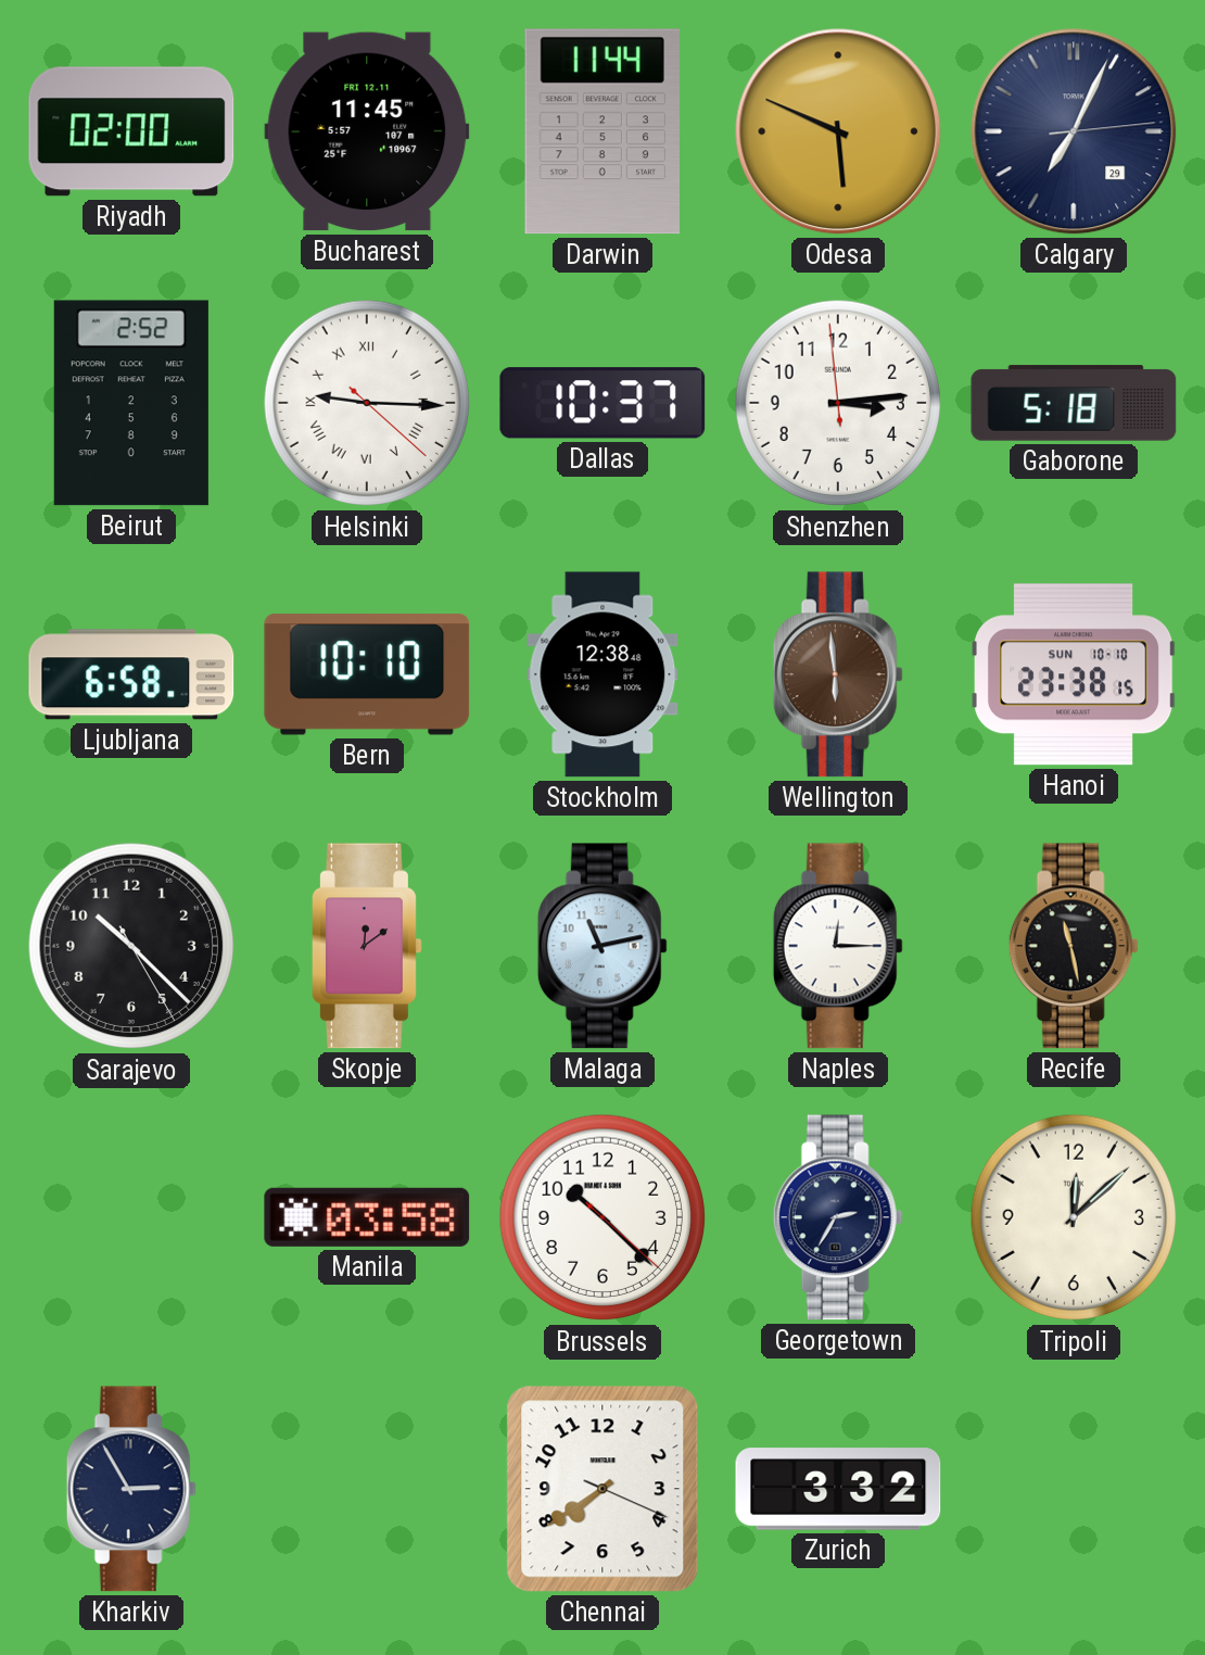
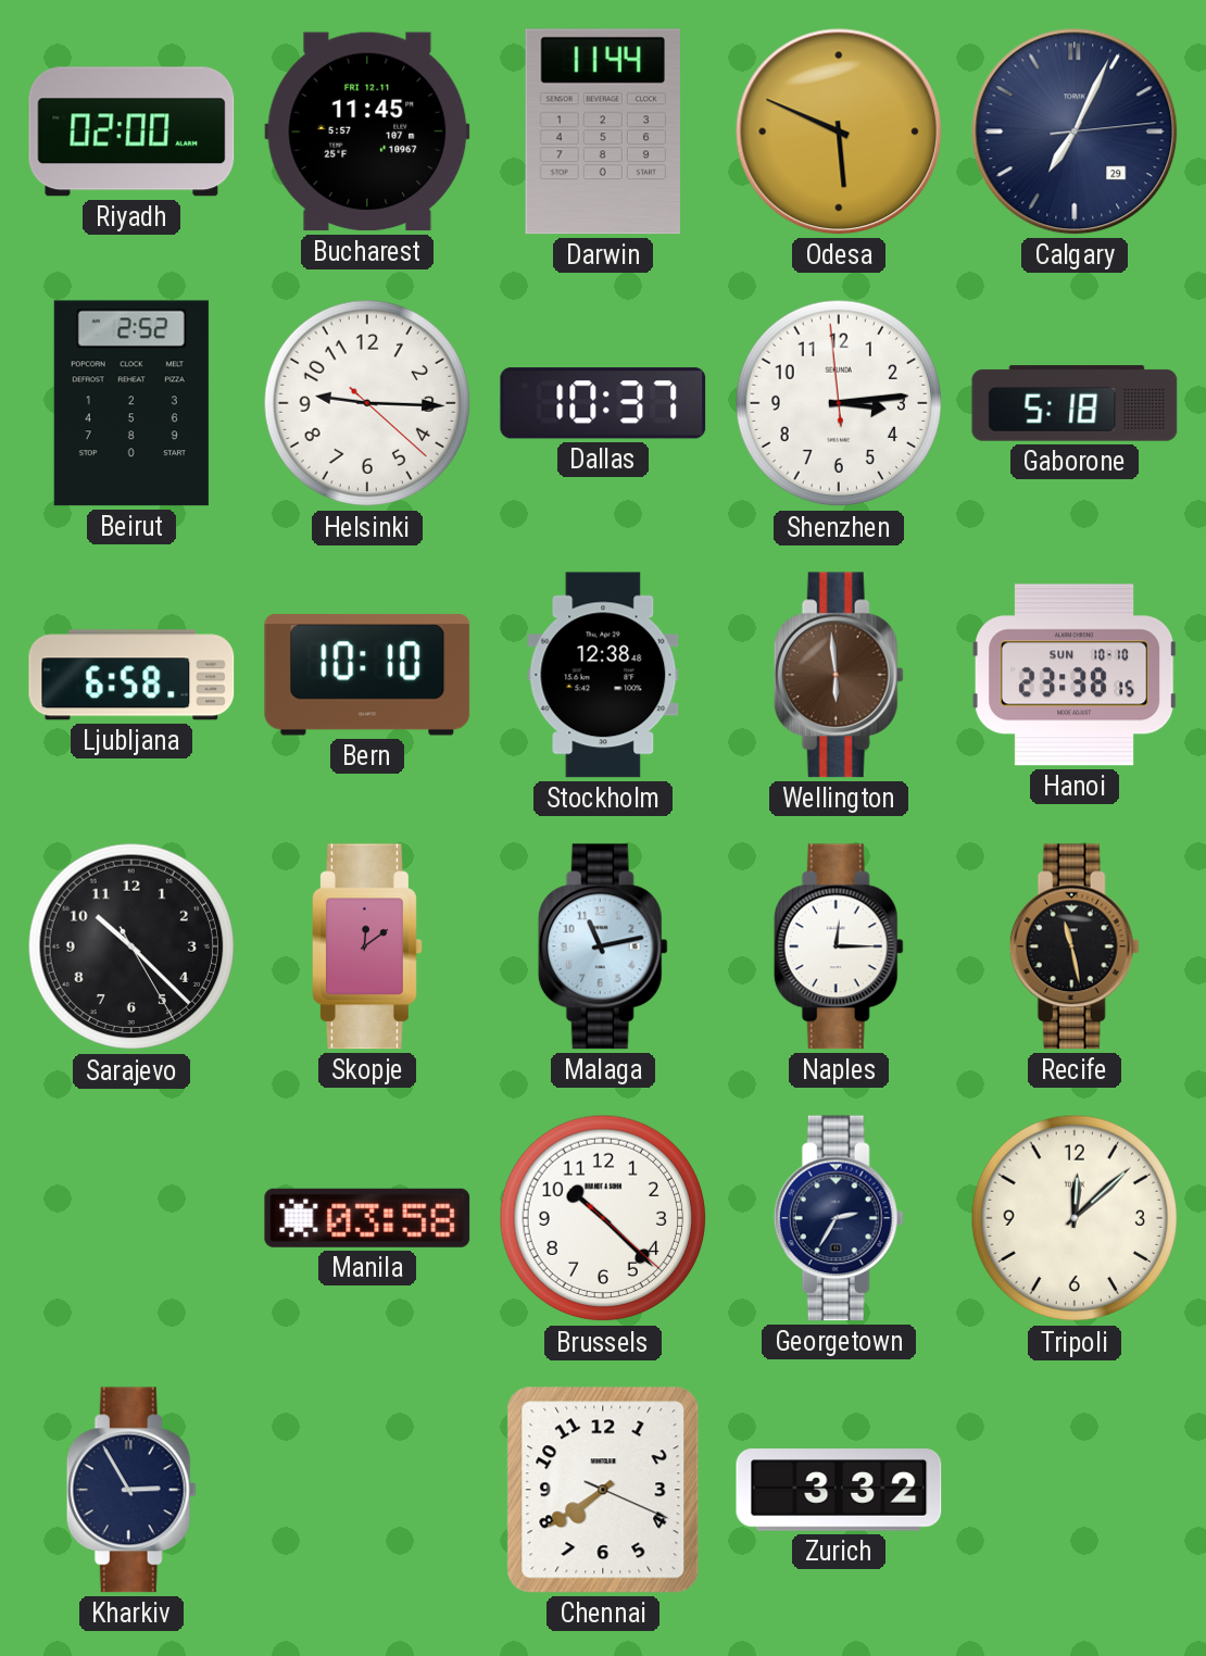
Helsinki numerals: Roman -> Arabic (367, 403)
